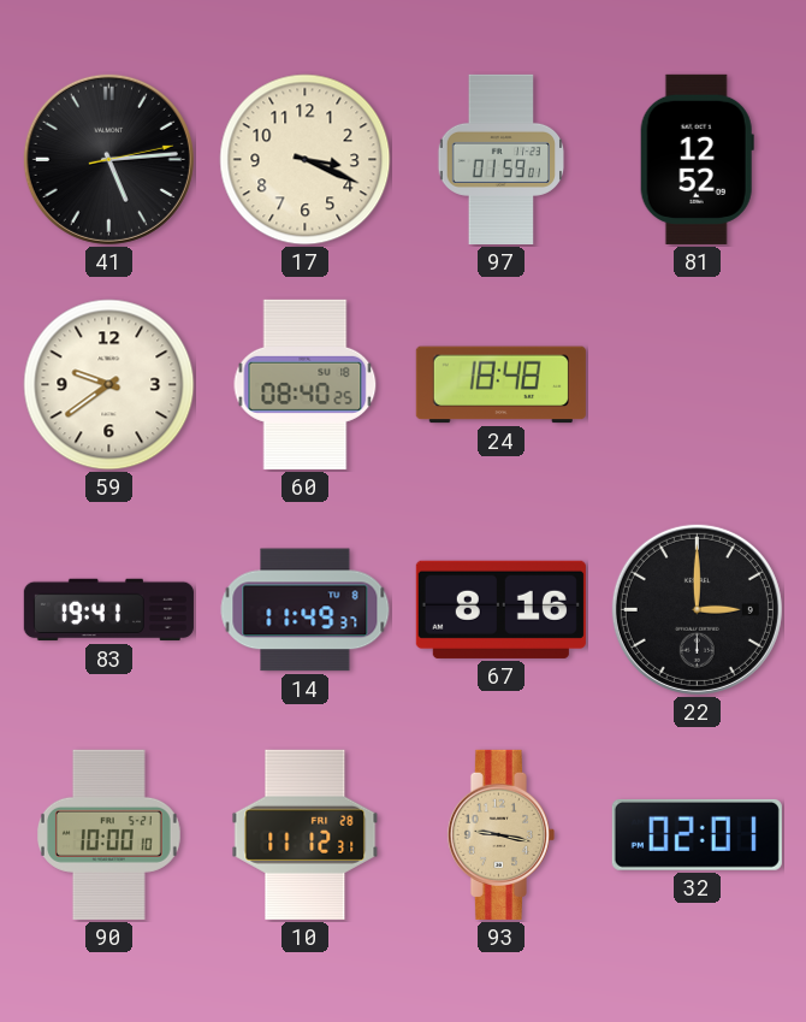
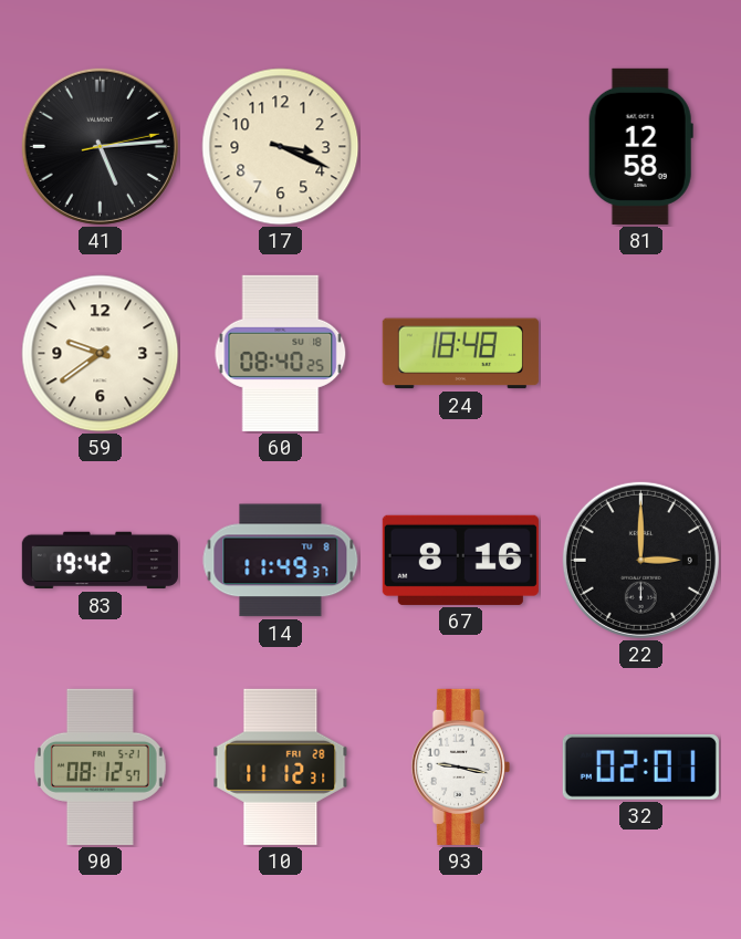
97: 01:59 -> none (502, 159)
81: 12:52 -> 12:58 (640, 146)
83: 19:41 -> 19:42 (100, 561)
90: 10:00 -> 08:12 (100, 766)
93 dial: champagne -> white (460, 766)
